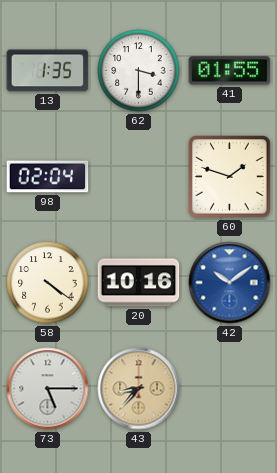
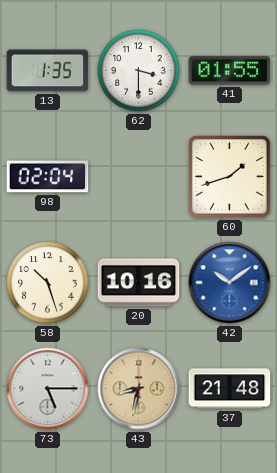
60: 1:48 -> 1:42 (230, 177)
58: 4:21 -> 10:27 (48, 283)
43: 8:37 -> 8:32 (139, 389)
37: none -> 21:48 (230, 389)
